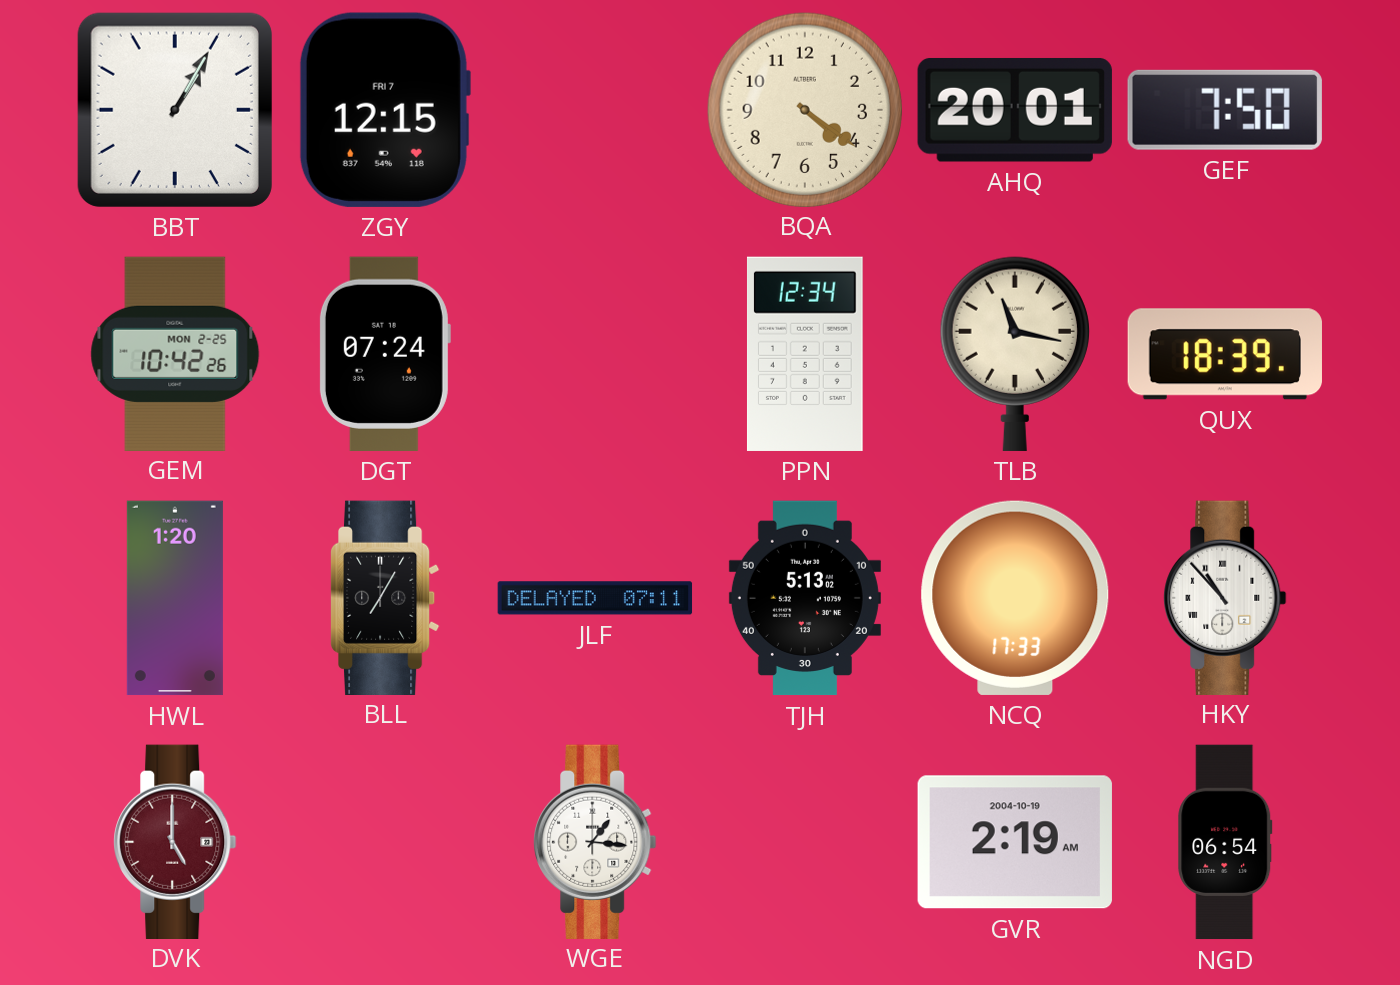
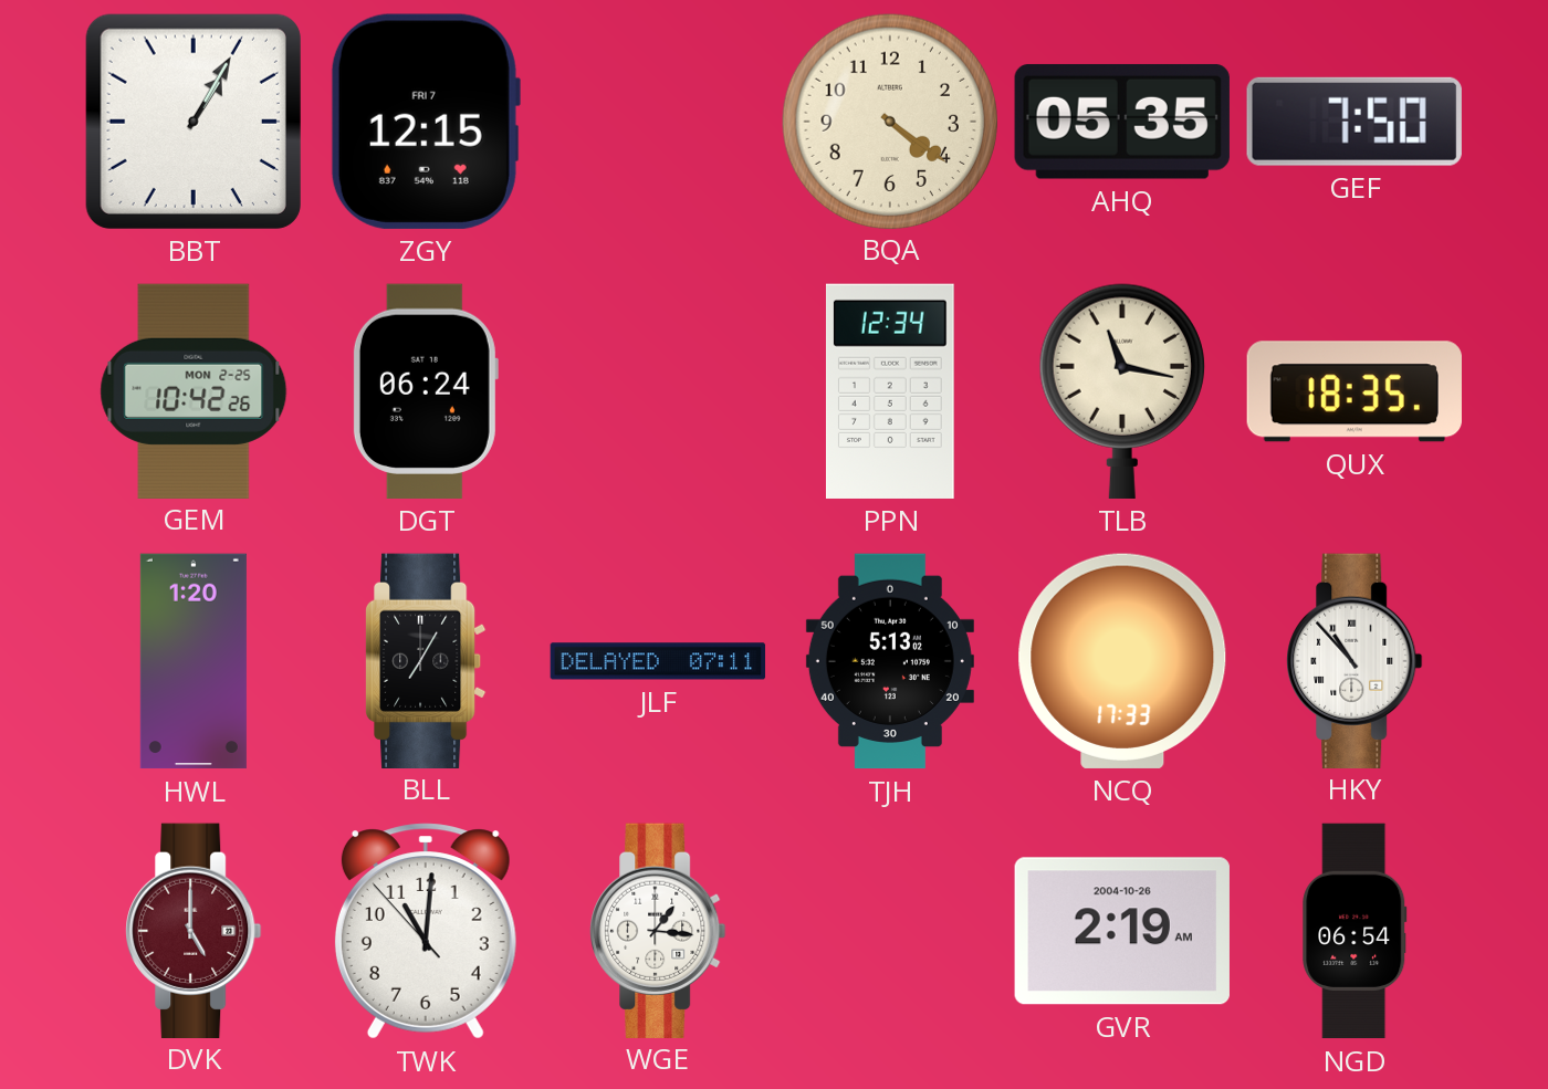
AHQ: 20:01 -> 05:35 (1122, 122)
DGT: 07:24 -> 06:24 (425, 391)
QUX: 18:39 -> 18:35 (1354, 391)
TWK: none -> 11:00 (426, 931)
GVR date: 2004-10-19 -> 2004-10-26 (1122, 931)
